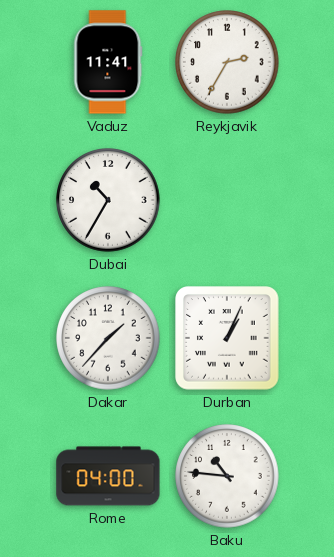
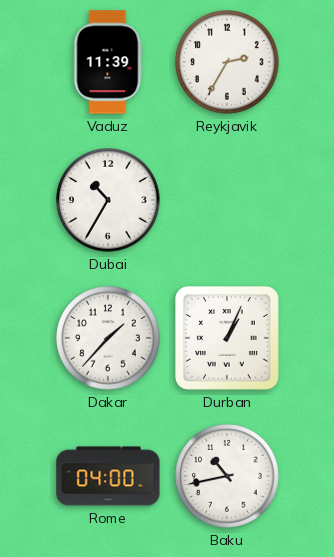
Vaduz: 11:41 -> 11:39 (108, 62)
Baku: 10:46 -> 10:43 (227, 476)
